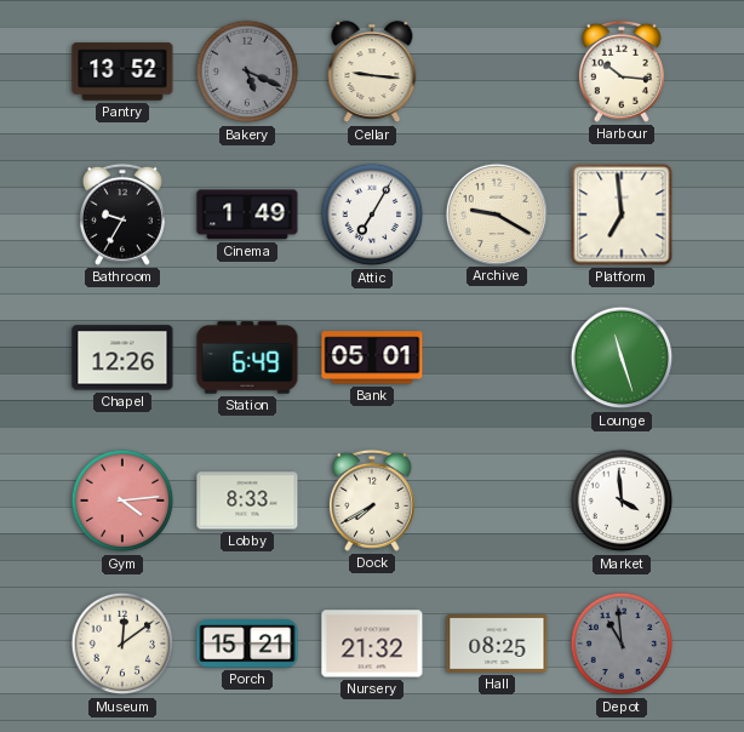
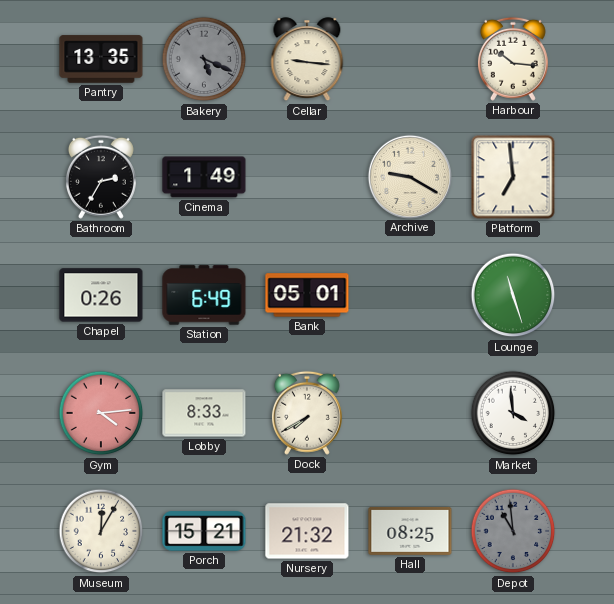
Pantry: 13:52 -> 13:35 (101, 59)
Bathroom: 9:35 -> 2:35 (101, 177)
Attic: 7:05 -> none (372, 215)
Chapel: 12:26 -> 0:26 (101, 295)
Museum: 12:09 -> 12:05 (101, 531)
